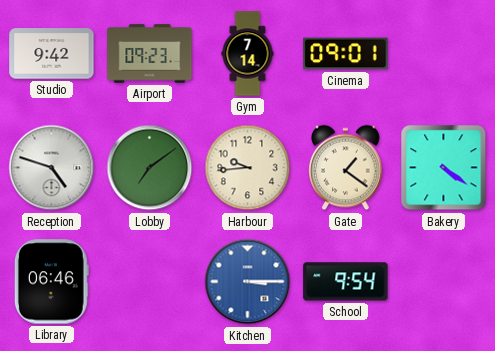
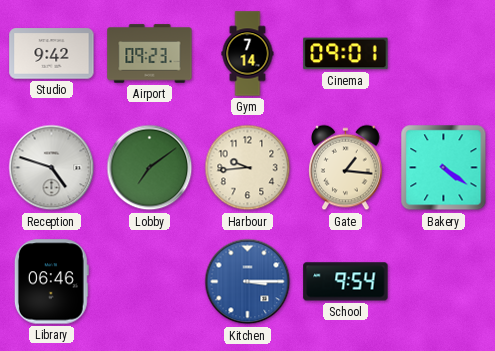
Gate: 1:21 -> 1:16 (346, 168)
